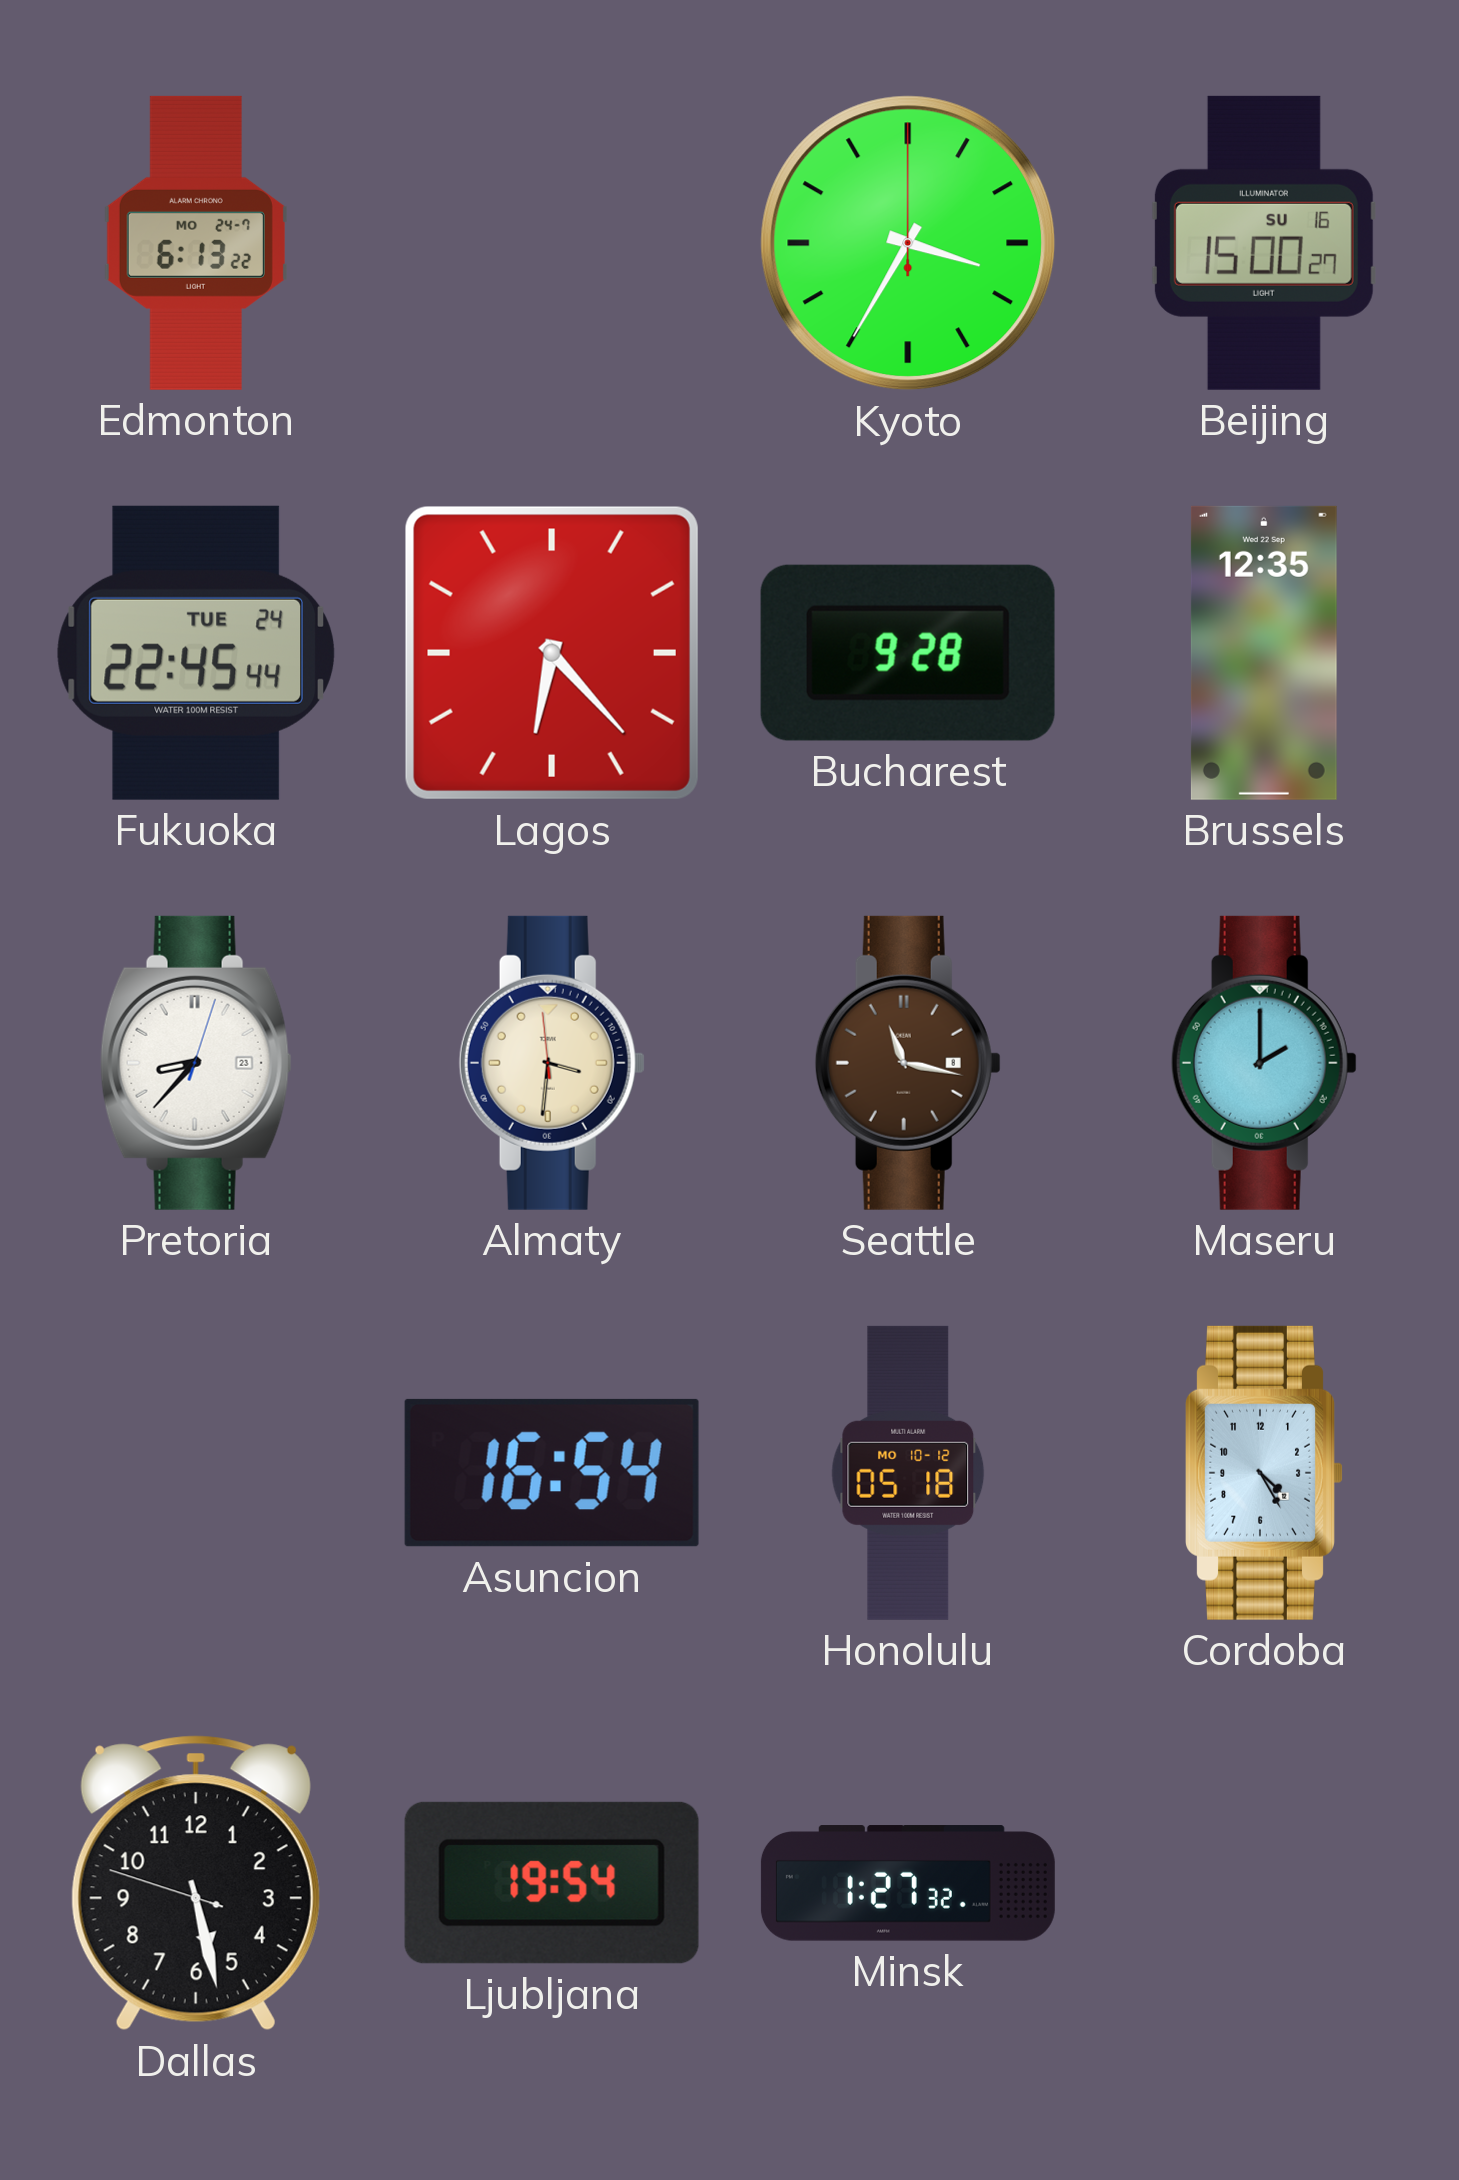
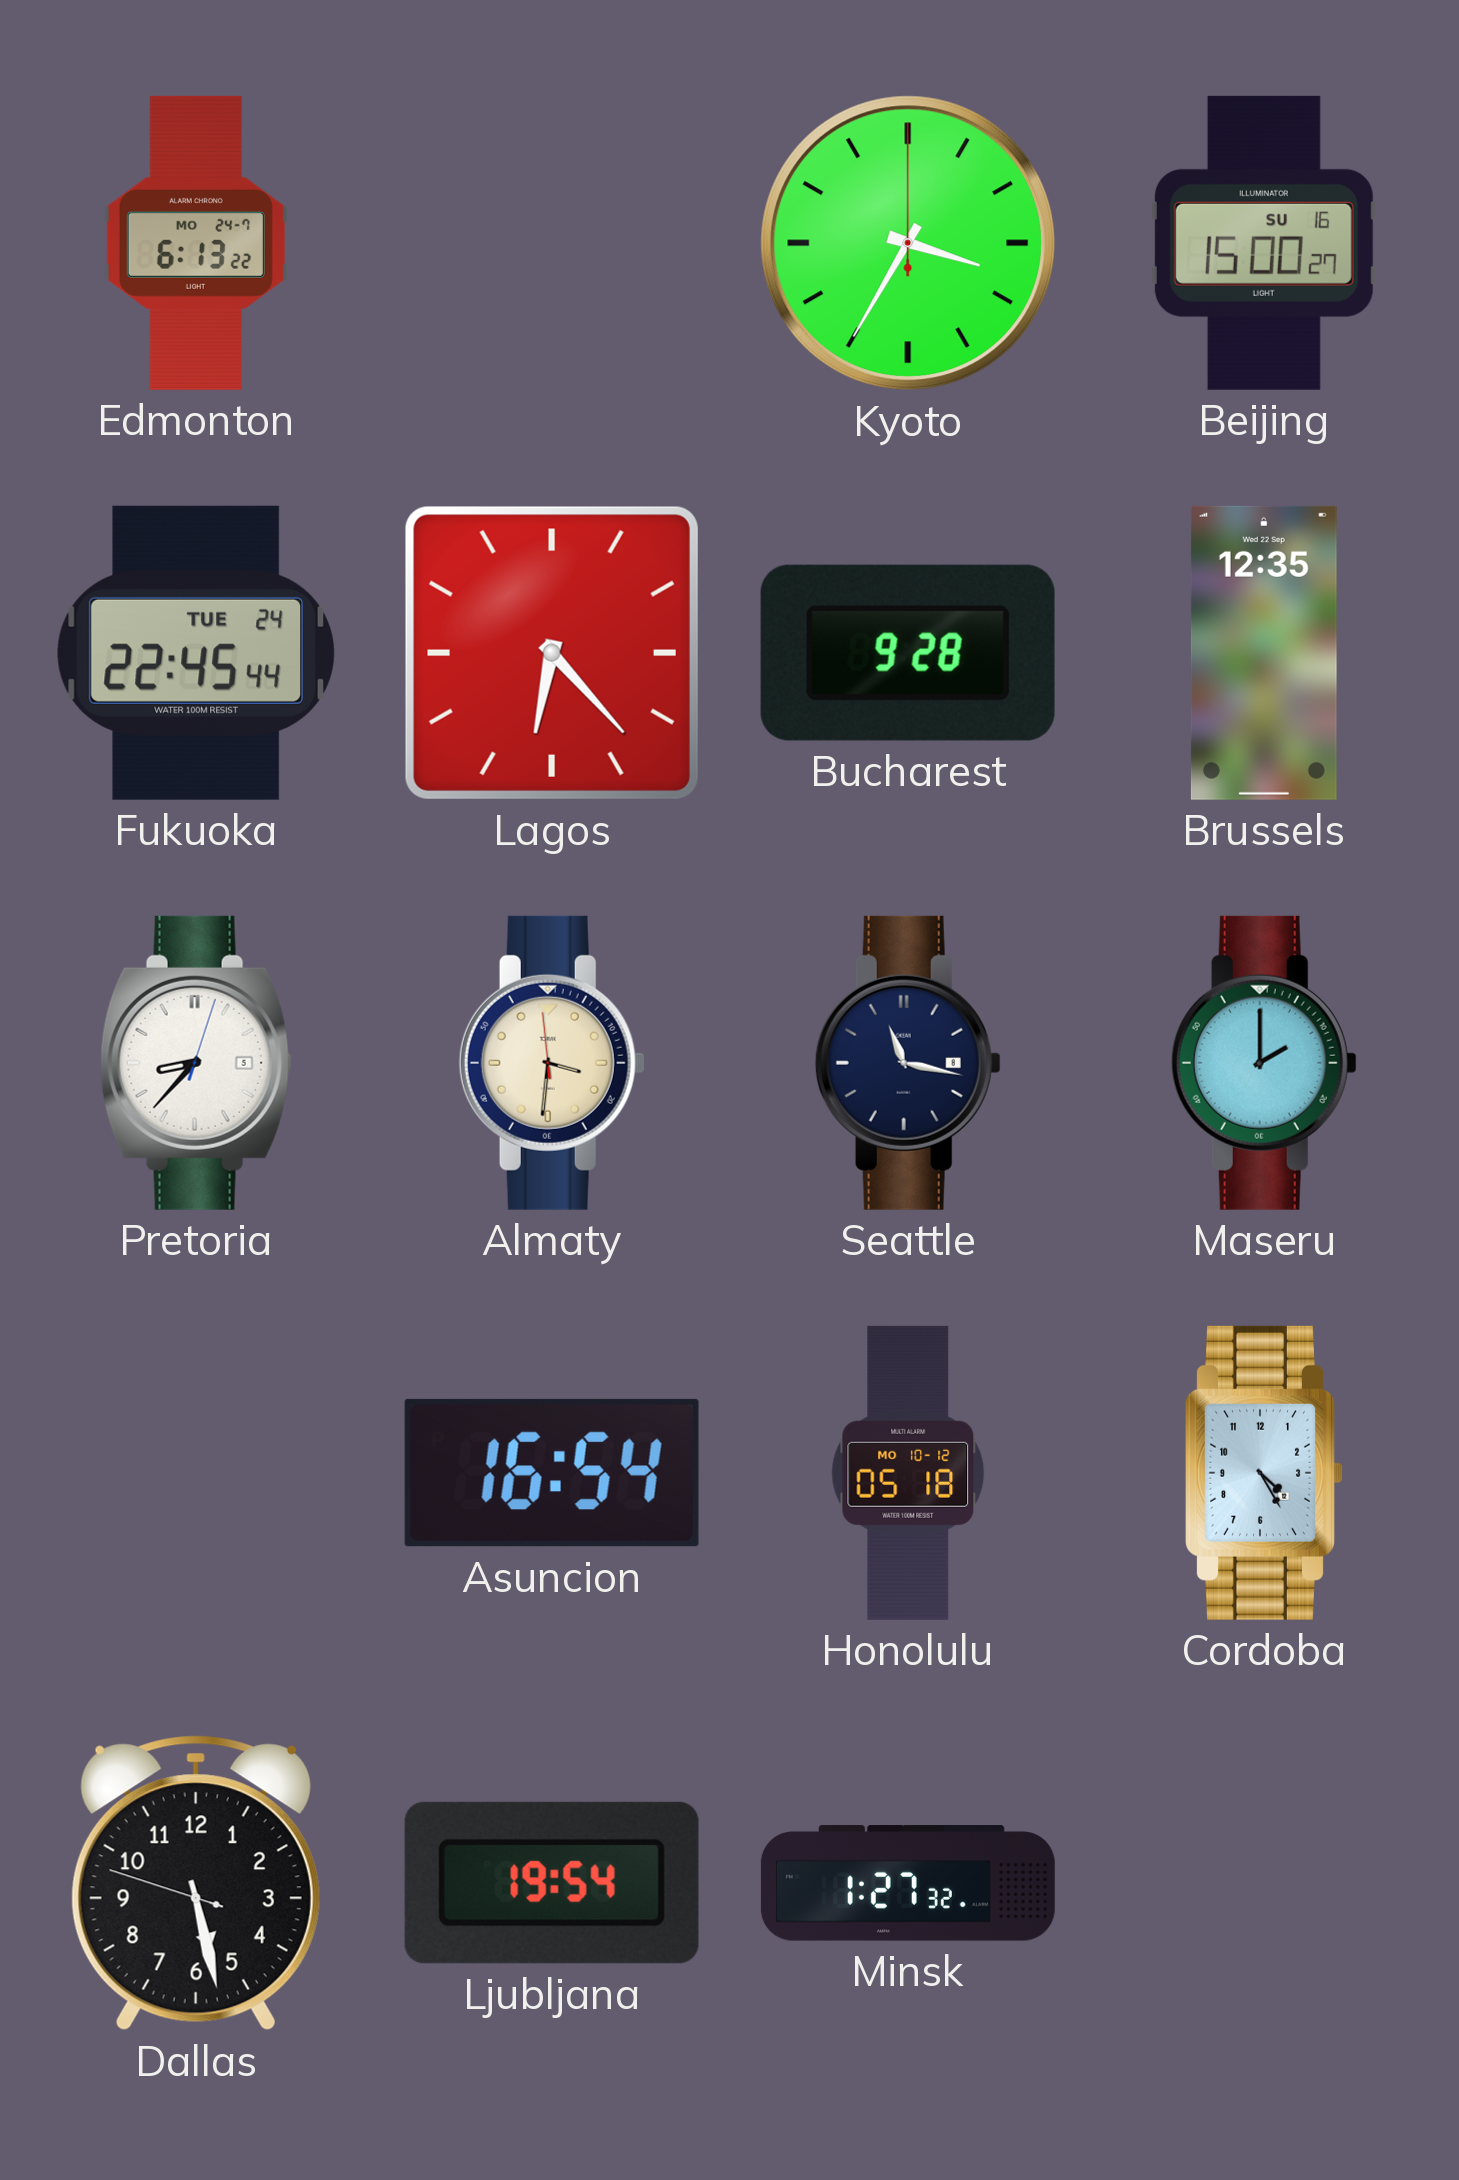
Pretoria date: 23 -> 5 (196, 1063)
Seattle dial: brown -> navy (908, 1063)
